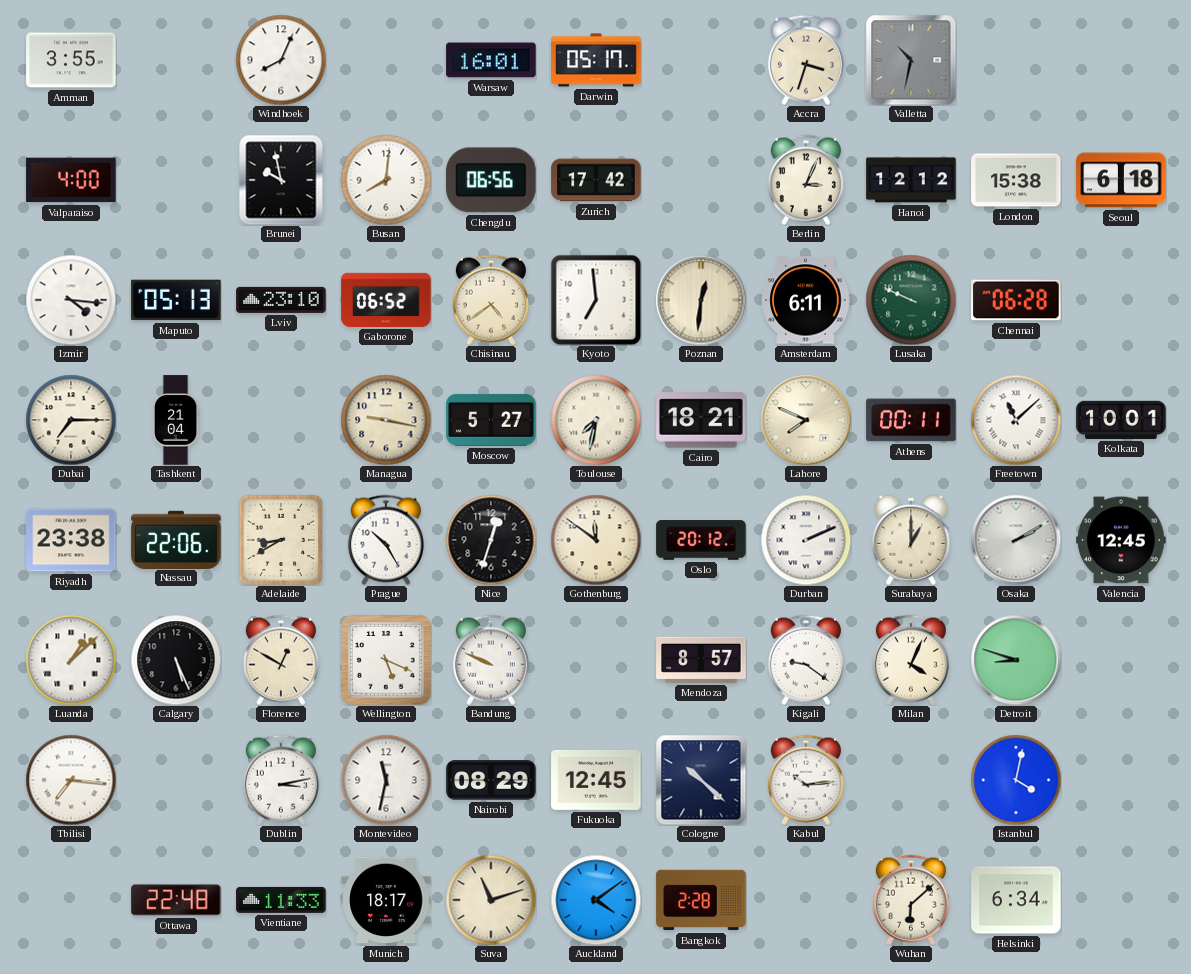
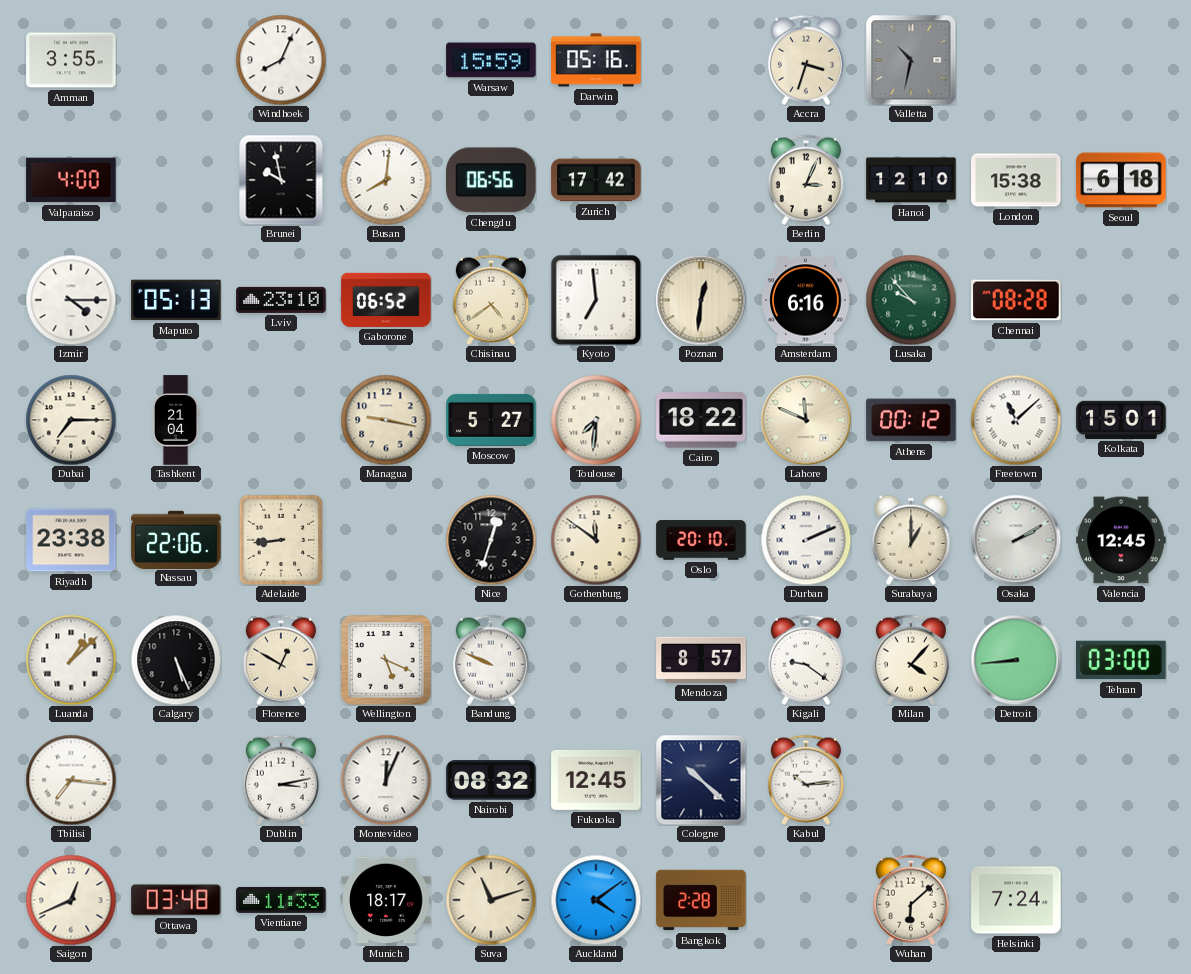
Warsaw: 16:01 -> 15:59 (491, 60)
Darwin: 05:17 -> 05:16 (596, 60)
Hanoi: 12:12 -> 12:10 (911, 180)
Izmir: 4:16 -> 4:15 (71, 300)
Amsterdam: 6:11 -> 6:16 (806, 300)
Lusaka: 9:49 -> 9:53 (911, 300)
Chennai: 06:28 -> 08:28 (1016, 300)
Toulouse: 7:32 -> 7:31 (596, 420)
Cairo: 18:21 -> 18:22 (701, 420)
Lahore: 7:49 -> 11:49 (806, 420)
Athens: 00:11 -> 00:12 (911, 420)
Kolkata: 10:01 -> 15:01 (1121, 420)
Adelaide: 8:40 -> 8:44 (280, 540)
Prague: 10:25 -> none (386, 540)
Oslo: 20:12 -> 20:10 (701, 540)
Milan: 4:04 -> 4:07 (911, 660)
Detroit: 8:48 -> 8:44 (1016, 660)
Tehran: none -> 03:00 (1121, 660)
Montevideo: 11:32 -> 12:04 (386, 780)
Nairobi: 08:29 -> 08:32 (491, 780)
Istanbul: 4:02 -> none (1016, 780)
Saigon: none -> 12:41 (71, 900)
Ottawa: 22:48 -> 03:48 (176, 900)
Helsinki: 6:34 -> 7:24 (1016, 900)
